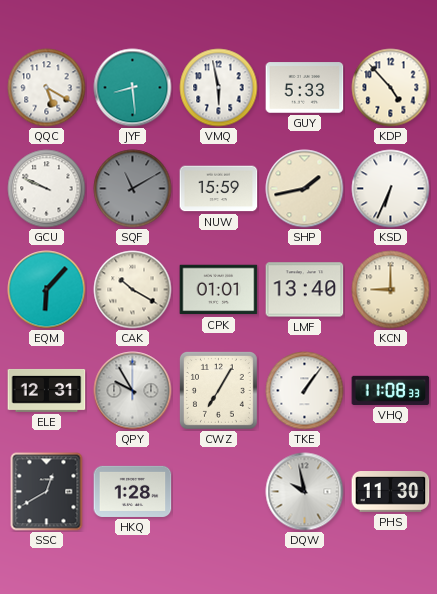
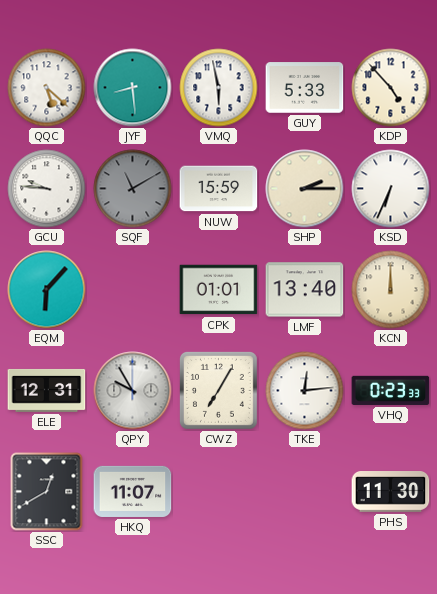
QQC: 5:20 -> 5:22 (47, 88)
GCU: 9:49 -> 9:46 (47, 189)
SHP: 1:43 -> 2:15 (305, 189)
CAK: 10:20 -> none (133, 290)
KCN: 9:00 -> 12:00 (391, 290)
TKE: 1:06 -> 12:14 (305, 391)
VHQ: 11:08 -> 0:23 (391, 390)
HKQ: 1:28 -> 11:07 (133, 491)
DQW: 9:58 -> none (305, 492)
